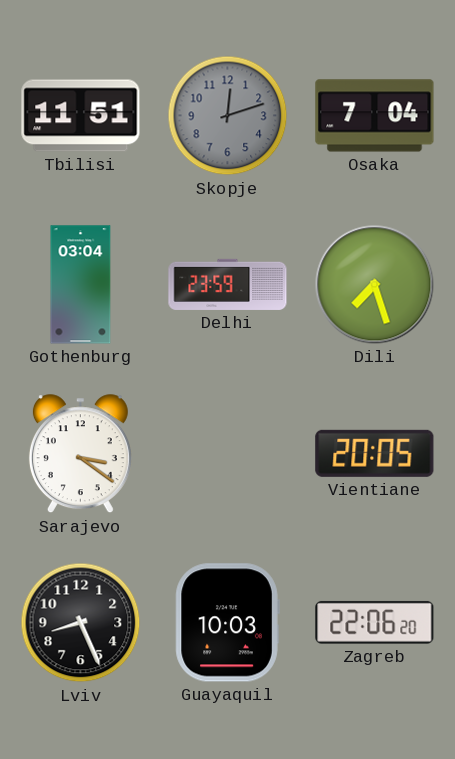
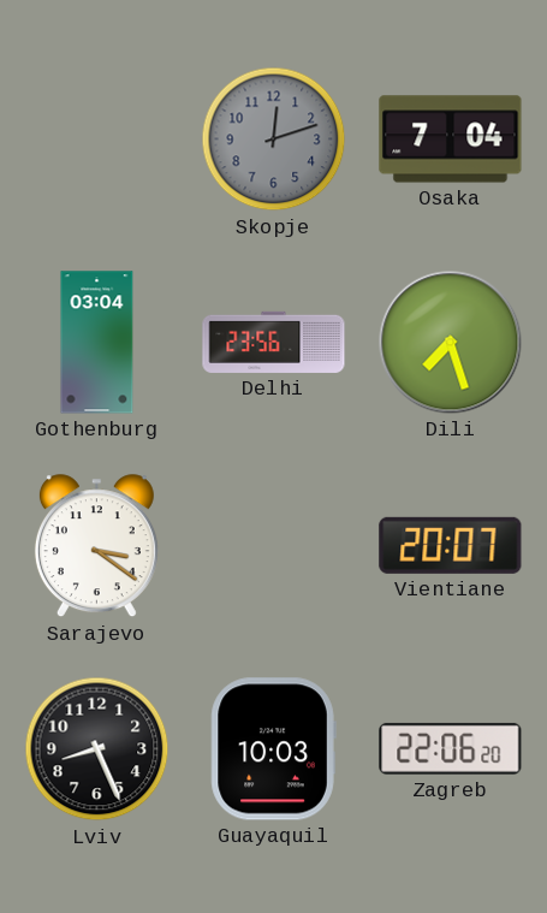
Tbilisi: 11:51 -> none (81, 116)
Delhi: 23:59 -> 23:56 (274, 342)
Vientiane: 20:05 -> 20:07 (451, 545)
